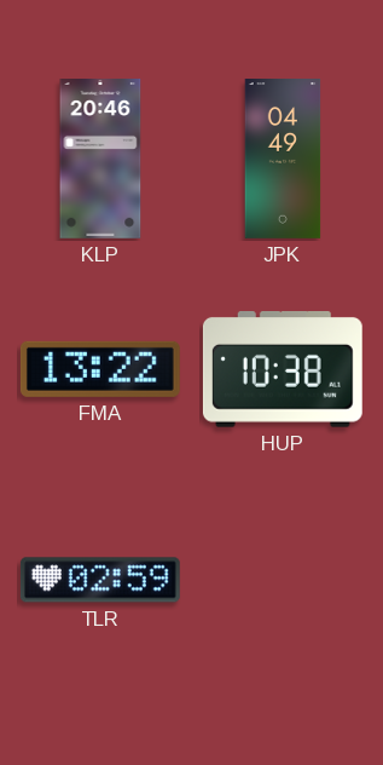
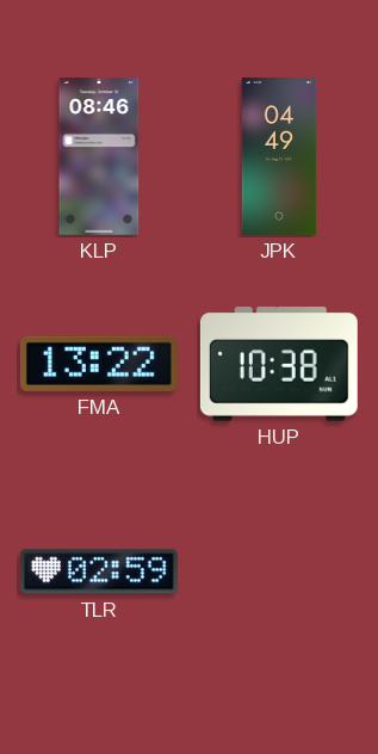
KLP: 20:46 -> 08:46 (99, 157)
